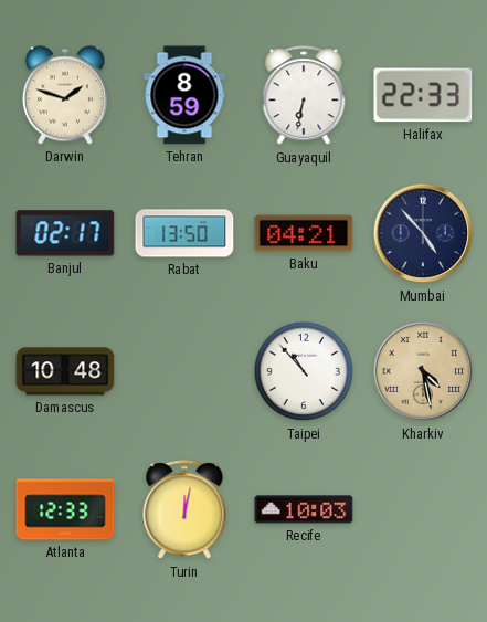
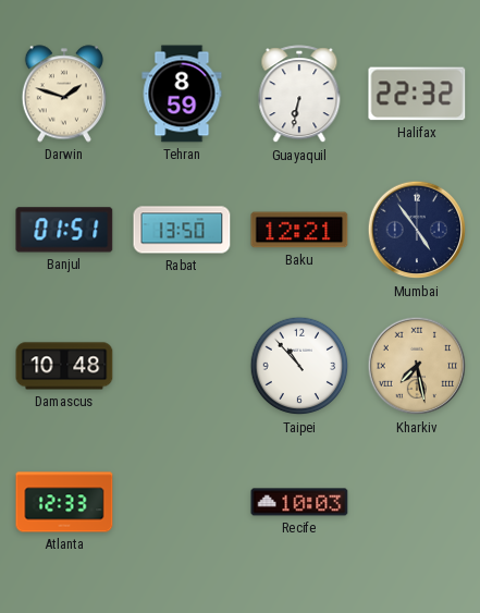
Halifax: 22:33 -> 22:32 (417, 94)
Banjul: 02:17 -> 01:51 (64, 230)
Baku: 04:21 -> 12:21 (299, 230)
Mumbai: 4:53 -> 4:54 (417, 230)
Kharkiv: 4:28 -> 7:28 (417, 366)
Turin: 12:02 -> none (184, 510)
